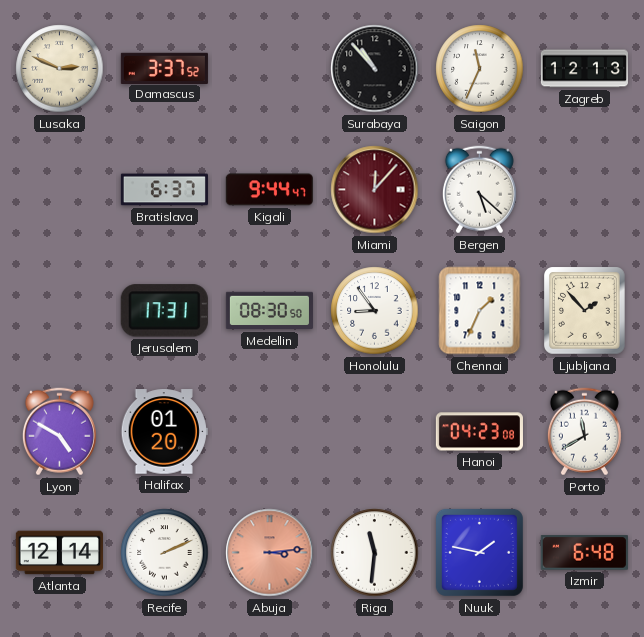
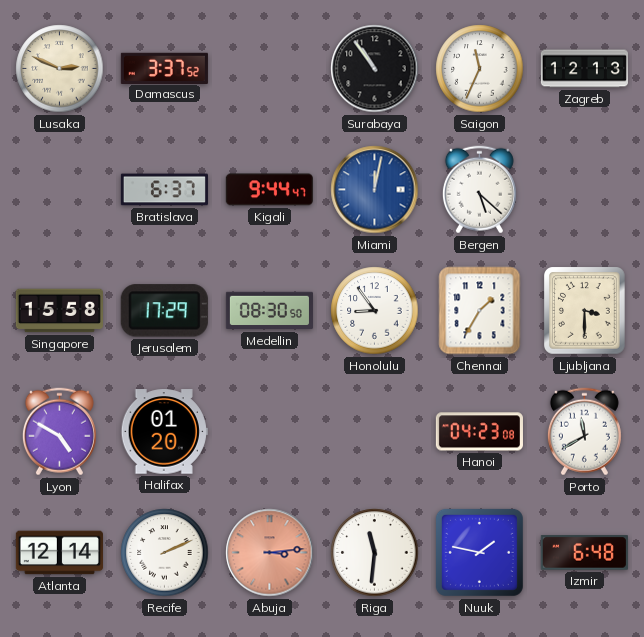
Surabaya: 10:53 -> 10:54 (375, 69)
Miami: 12:07 -> 12:02 (375, 190)
Miami dial: burgundy -> blue (375, 190)
Singapore: none -> 15:58 (59, 311)
Jerusalem: 17:31 -> 17:29 (164, 311)
Chennai: 1:34 -> 1:35 (480, 311)
Ljubljana: 1:53 -> 3:30 (585, 311)
